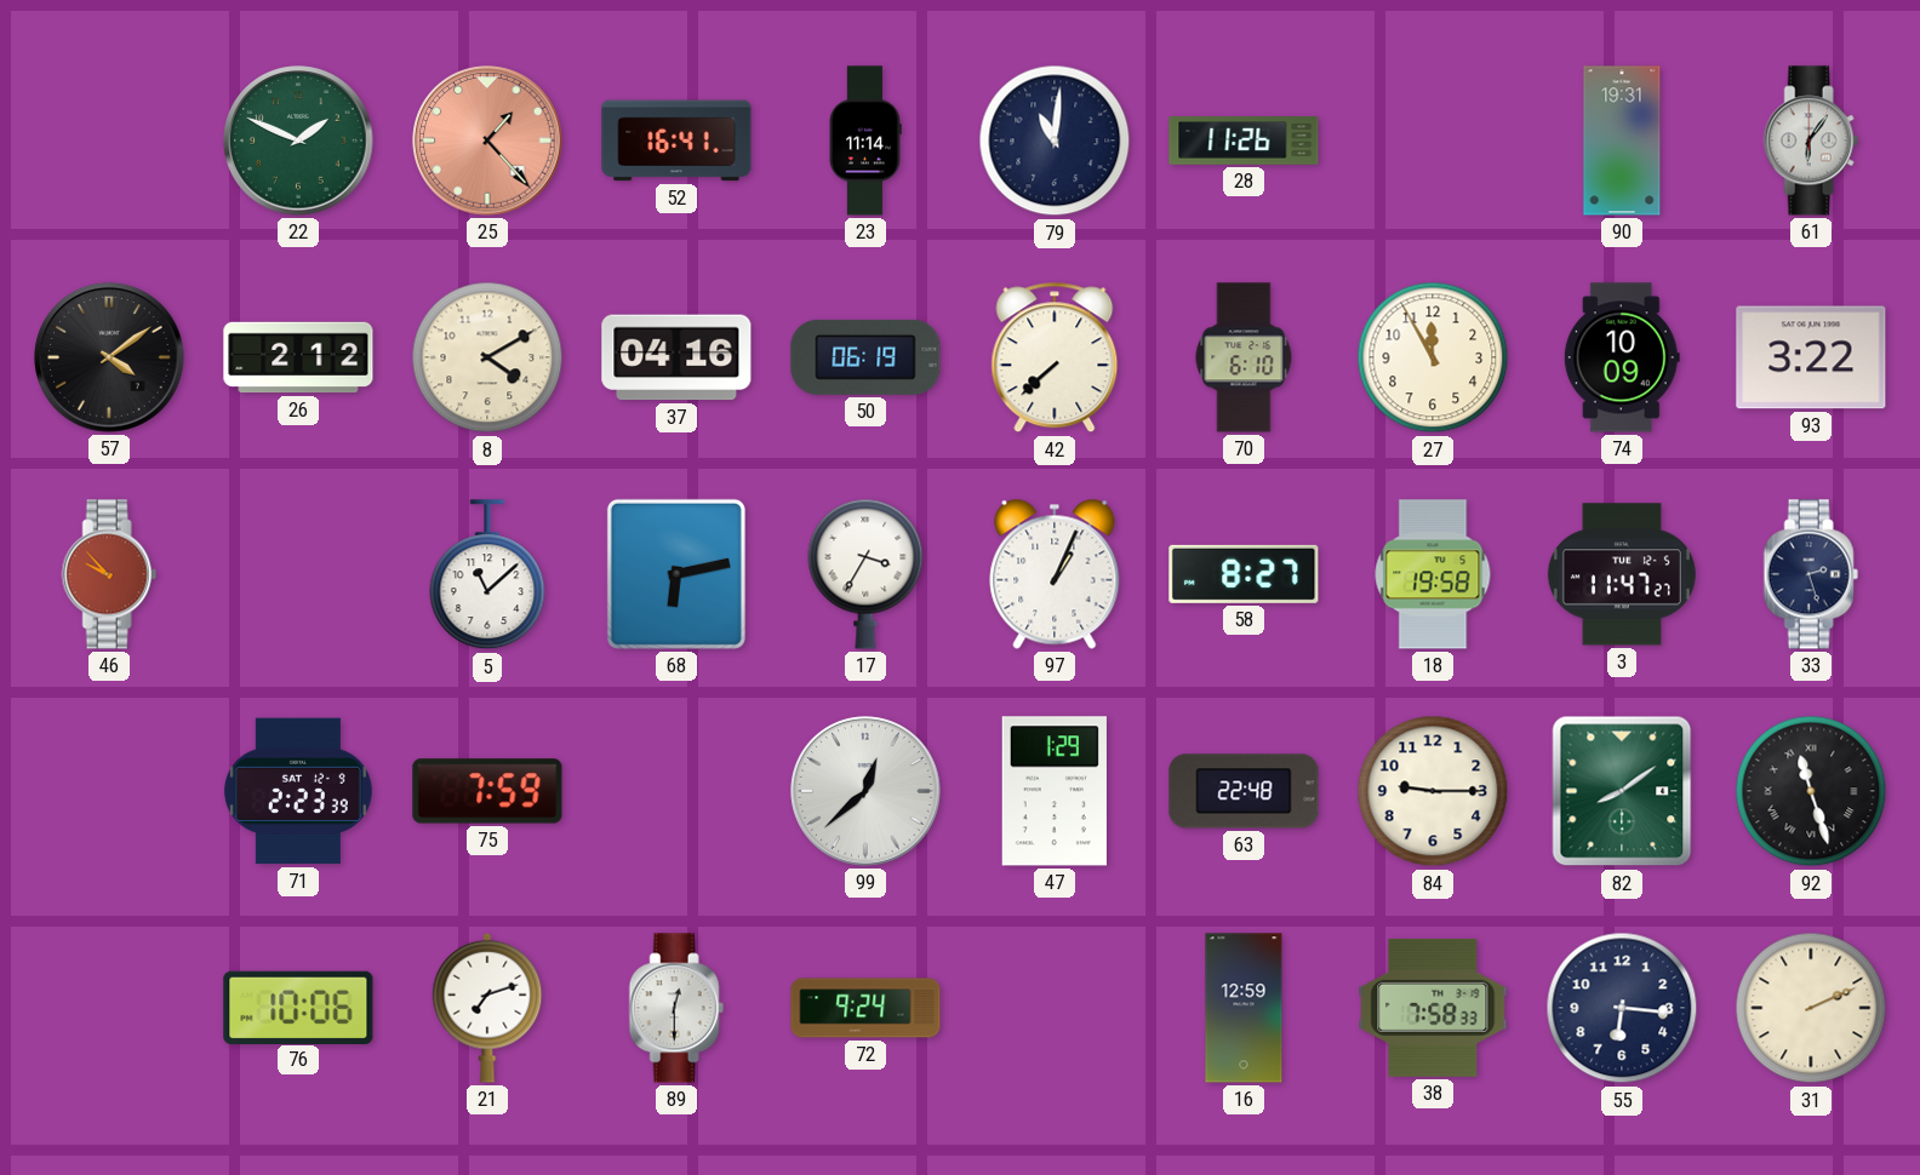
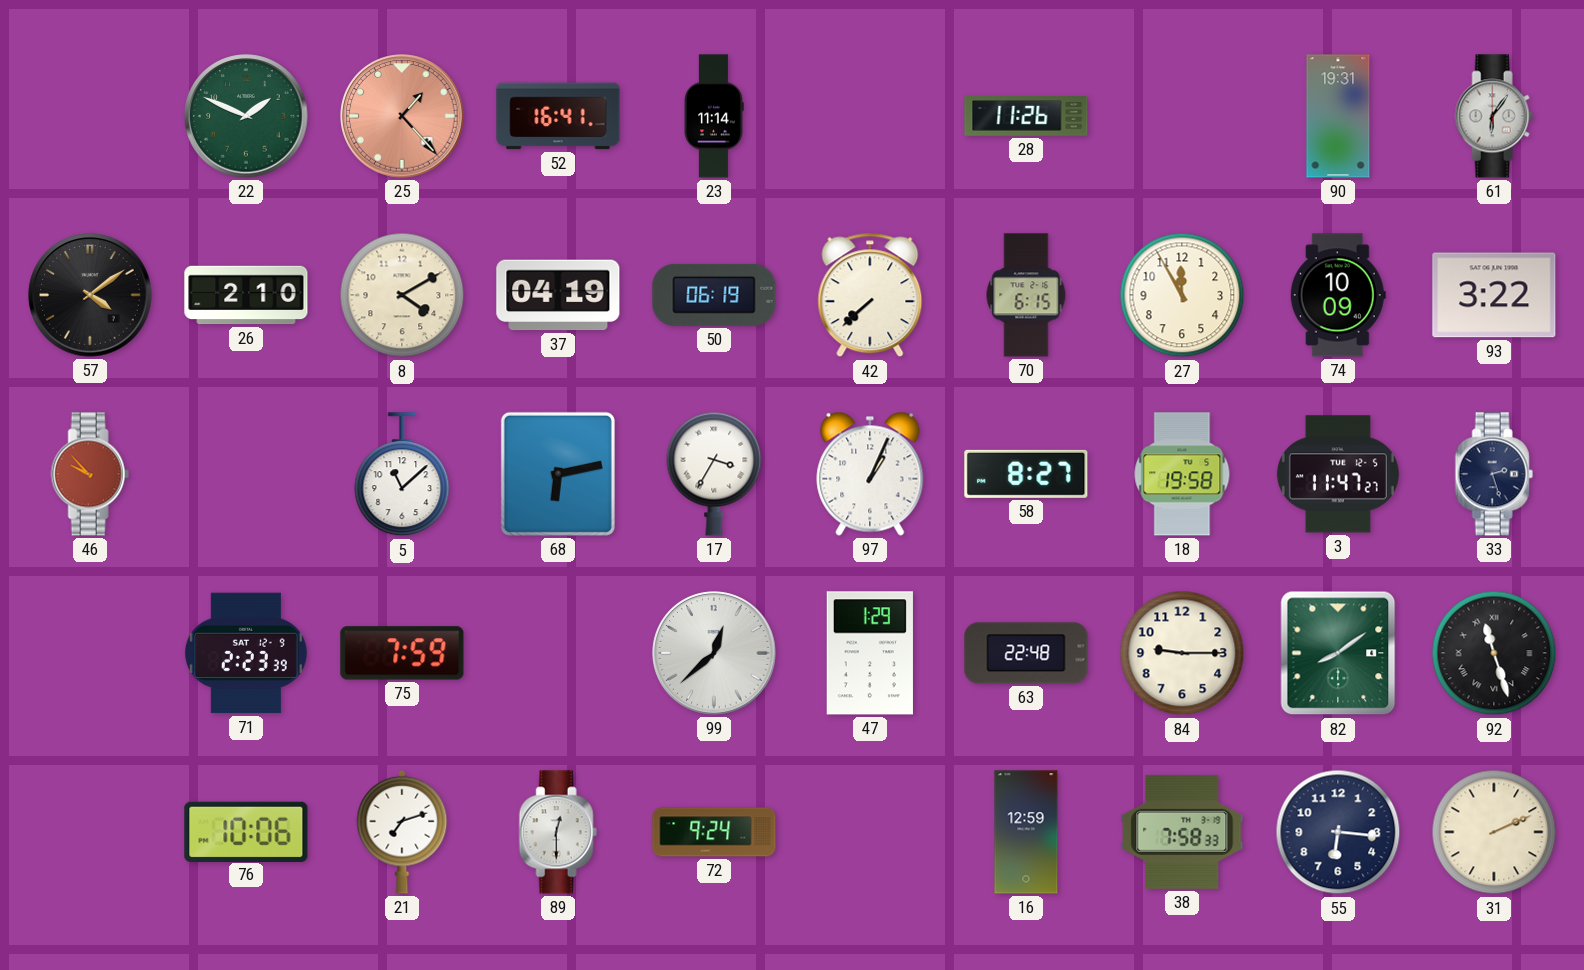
79: 11:01 -> none (1055, 141)
26: 2:12 -> 2:10 (246, 295)
37: 04:16 -> 04:19 (558, 295)
70: 6:10 -> 6:15 (1026, 295)
